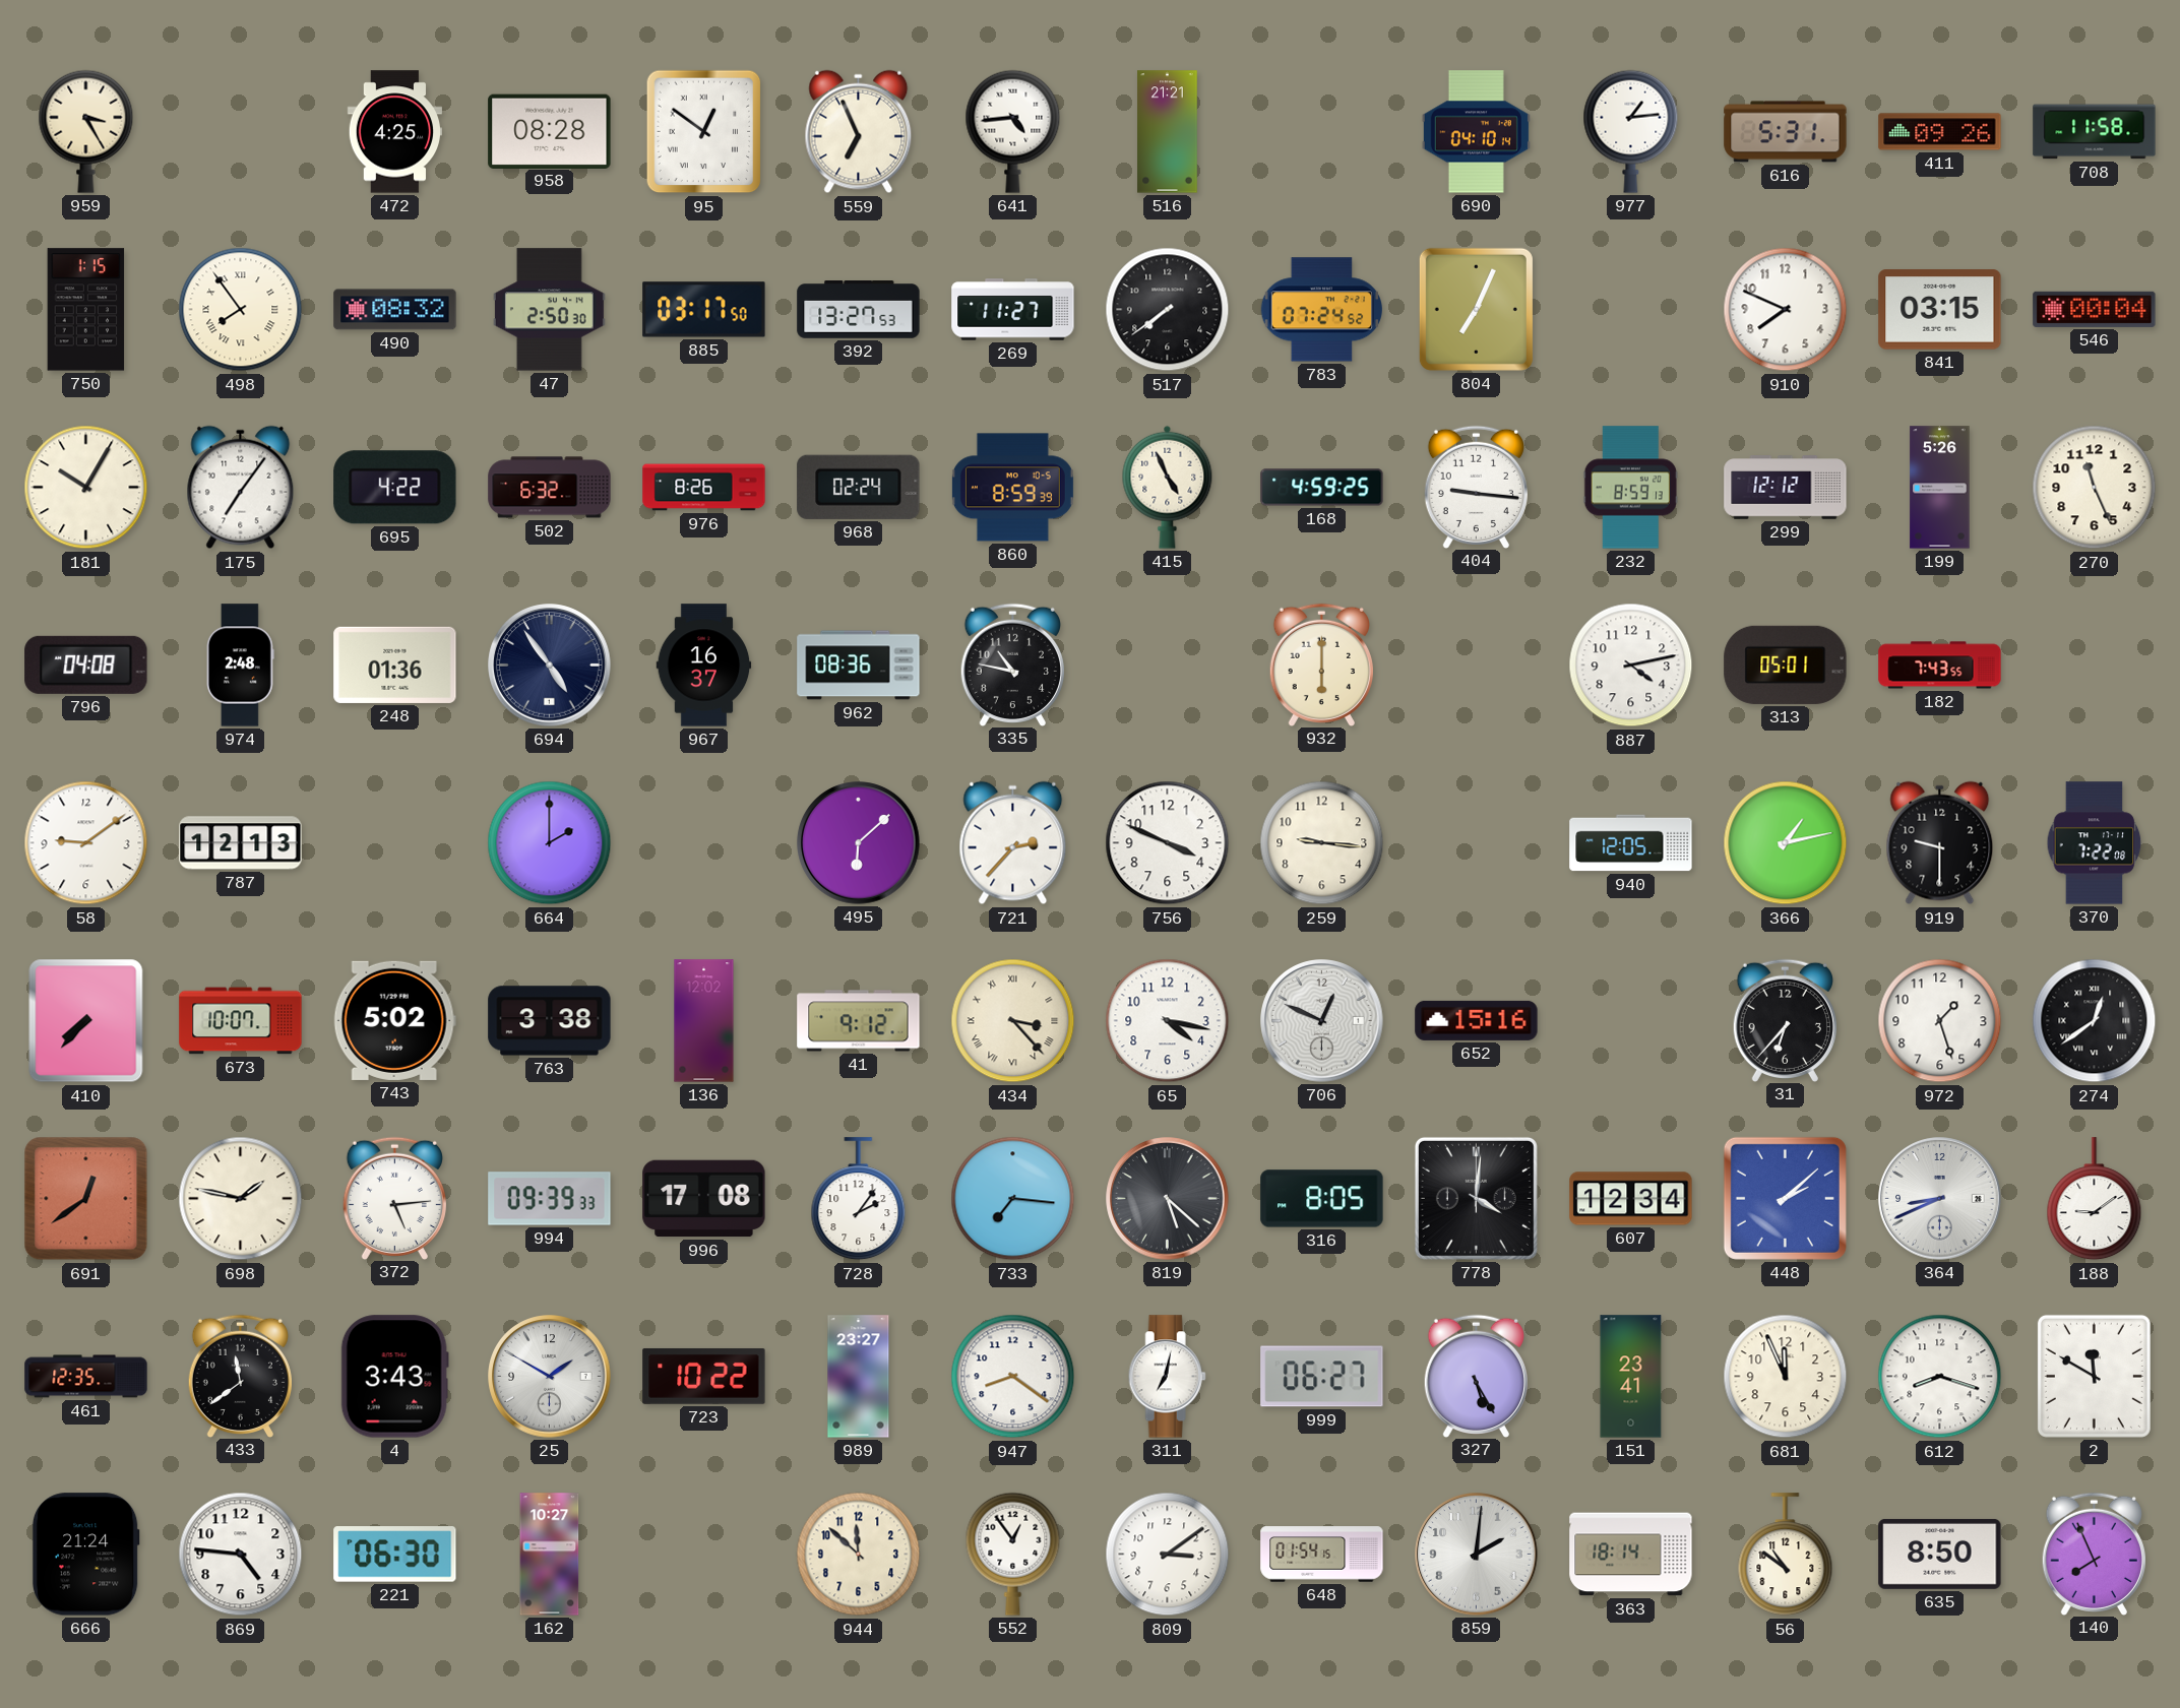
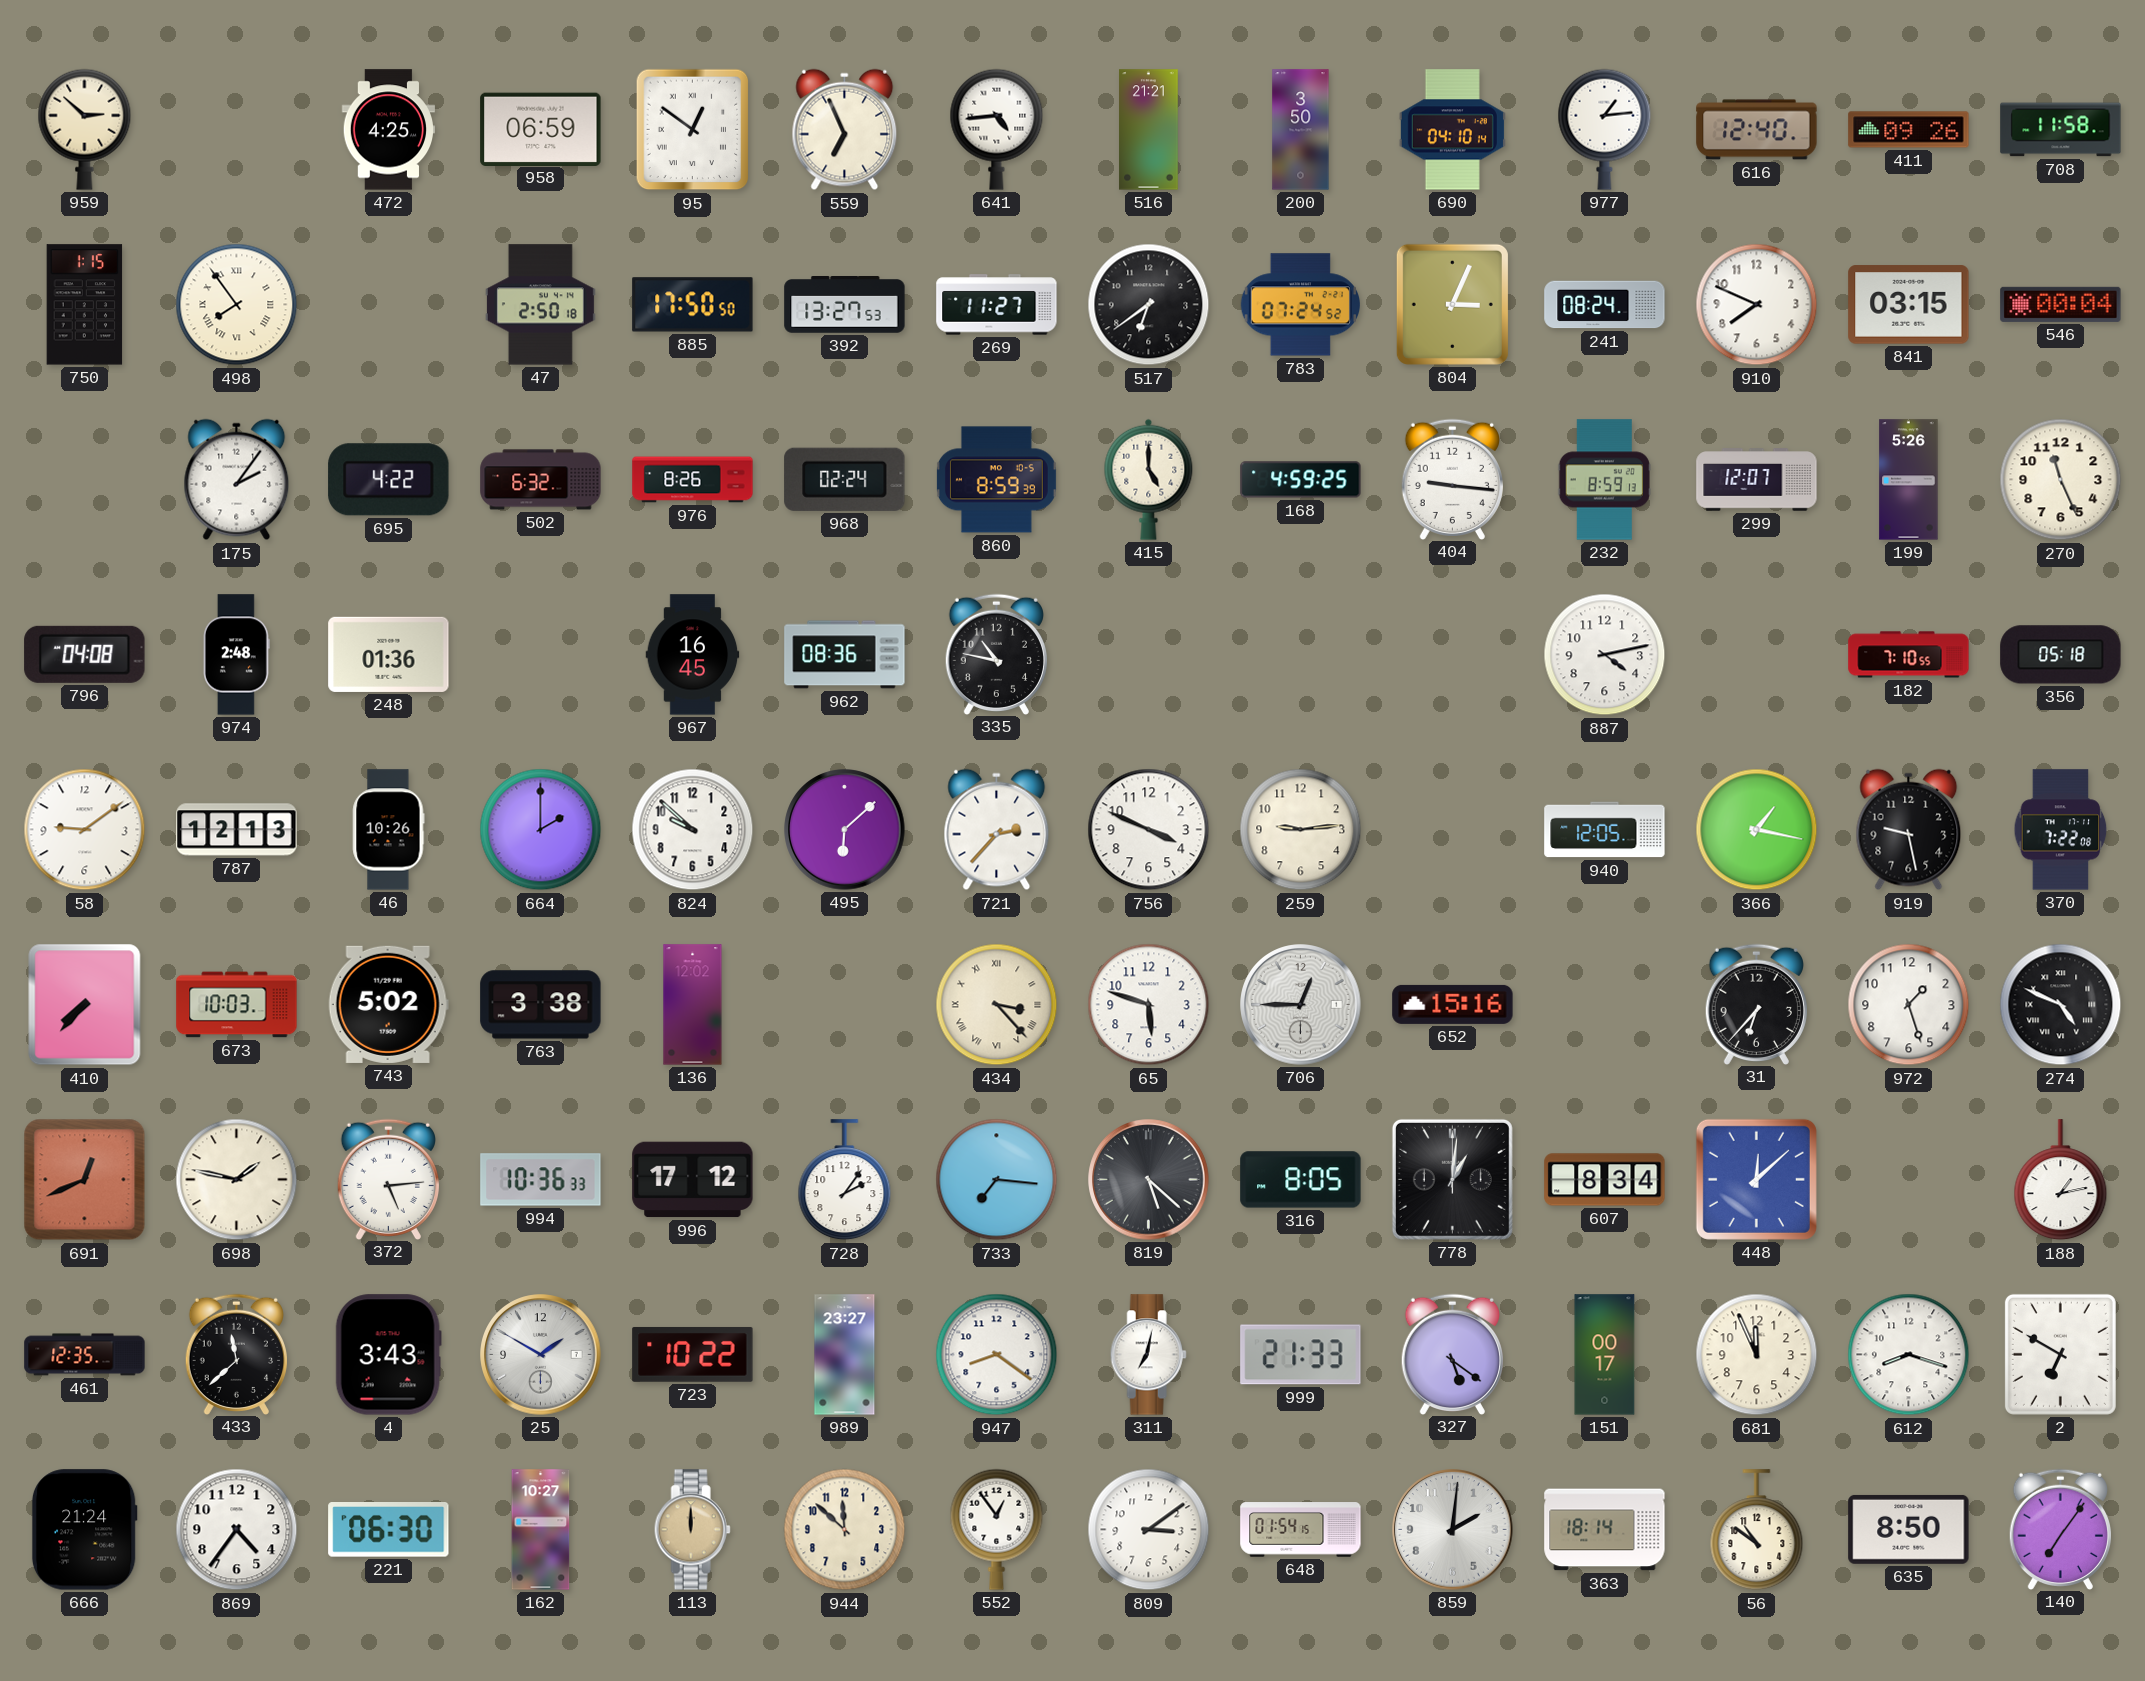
959: 3:25 -> 2:52 (85, 129)
958: 08:28 -> 06:59 (541, 129)
200: none -> 3:50 (1301, 130)
616: 5:31 -> 12:40 (1757, 130)
490: 08:32 -> none (395, 310)
47: 2:50:30 -> 2:50:18 (540, 305)
885: 03:17 -> 17:50 (693, 305)
517: 7:39 -> 6:39 (1149, 305)
804: 7:04 -> 3:04 (1452, 304)
241: none -> 08:24 (1605, 305)
181: 10:05 -> none (86, 488)
175: 7:06 -> 2:06 (237, 480)
415: 4:56 -> 5:00 (1149, 479)
299: 12:12 -> 12:07 (1757, 480)
694: 4:54 -> none (550, 666)
967: 16:37 -> 16:45 (693, 655)
932: 6:00 -> none (1321, 665)
313: 05:01 -> none (1786, 665)
182: 7:43 -> 7:10 (1909, 655)
356: none -> 05:18 (2061, 655)
46: none -> 10:26 (389, 830)
824: none -> 9:52 (693, 830)
259: 9:16 -> 9:14 (1301, 830)
366: 1:13 -> 1:17 (1757, 830)
919: 9:30 -> 9:28 (1909, 830)
673: 10:07 -> 10:03 (237, 1005)
41: 9:12 -> none (859, 1021)
65: 4:17 -> 5:48 (1149, 1005)
706: 12:49 -> 12:45 (1301, 1005)
274: 12:39 -> 4:49 (2061, 1005)
691: 12:39 -> 12:41 (85, 1180)
994: 09:39 -> 10:36 (541, 1180)
996: 17:08 -> 17:12 (693, 1180)
778: 4:01 -> 1:01 (1452, 1179)
607: 12:34 -> 8:34 (1605, 1180)
448: 2:08 -> 12:08 (1756, 1179)
364: 8:41 -> none (1940, 1199)
188: 9:09 -> 1:13 (2061, 1180)
433: 11:39 -> 11:38 (236, 1354)
999: 06:27 -> 21:33 (1301, 1355)
327: 5:25 -> 5:21 (1452, 1354)
151: 23:41 -> 00:17 (1605, 1355)
2: 11:50 -> 6:50 (2060, 1354)
869: 4:46 -> 4:36 (237, 1530)
113: none -> 12:00 (692, 1530)
140: 7:56 -> 7:06 (2060, 1529)
